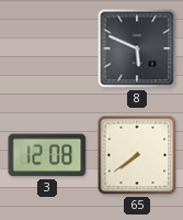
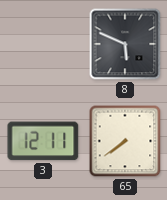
3: 12:08 -> 12:11 (43, 141)
